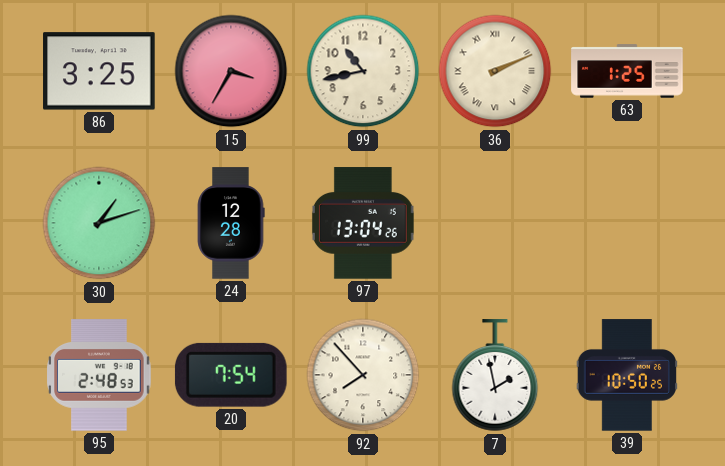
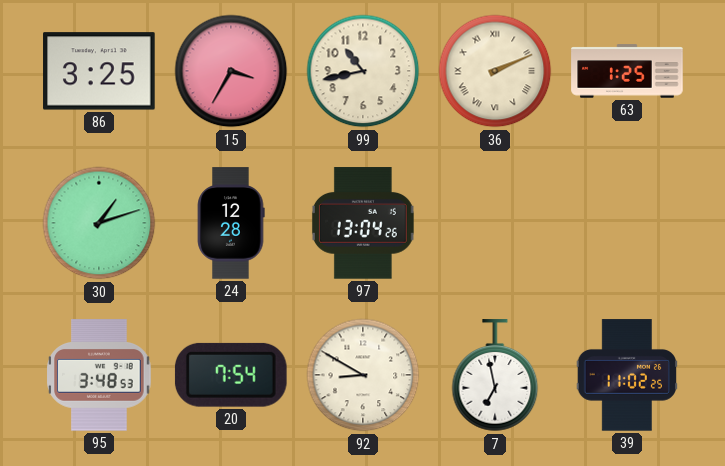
95: 2:48 -> 3:48 (99, 375)
92: 7:53 -> 8:50 (363, 375)
7: 1:58 -> 6:58 (495, 376)
39: 10:50 -> 11:02 (626, 375)
